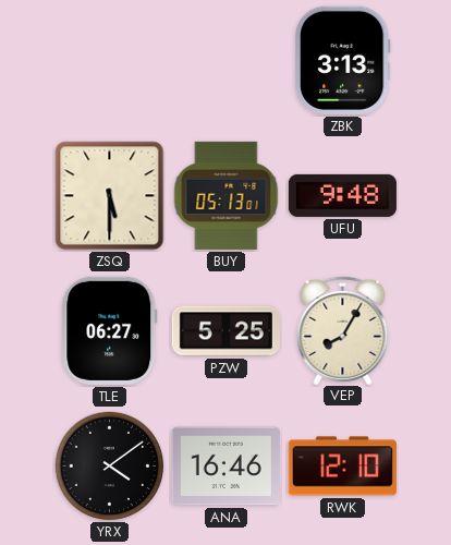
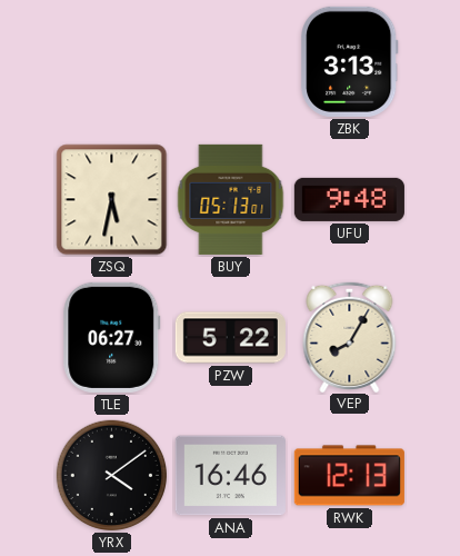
ZSQ: 5:30 -> 5:32 (112, 200)
PZW: 5:25 -> 5:22 (230, 338)
RWK: 12:10 -> 12:13 (349, 476)
